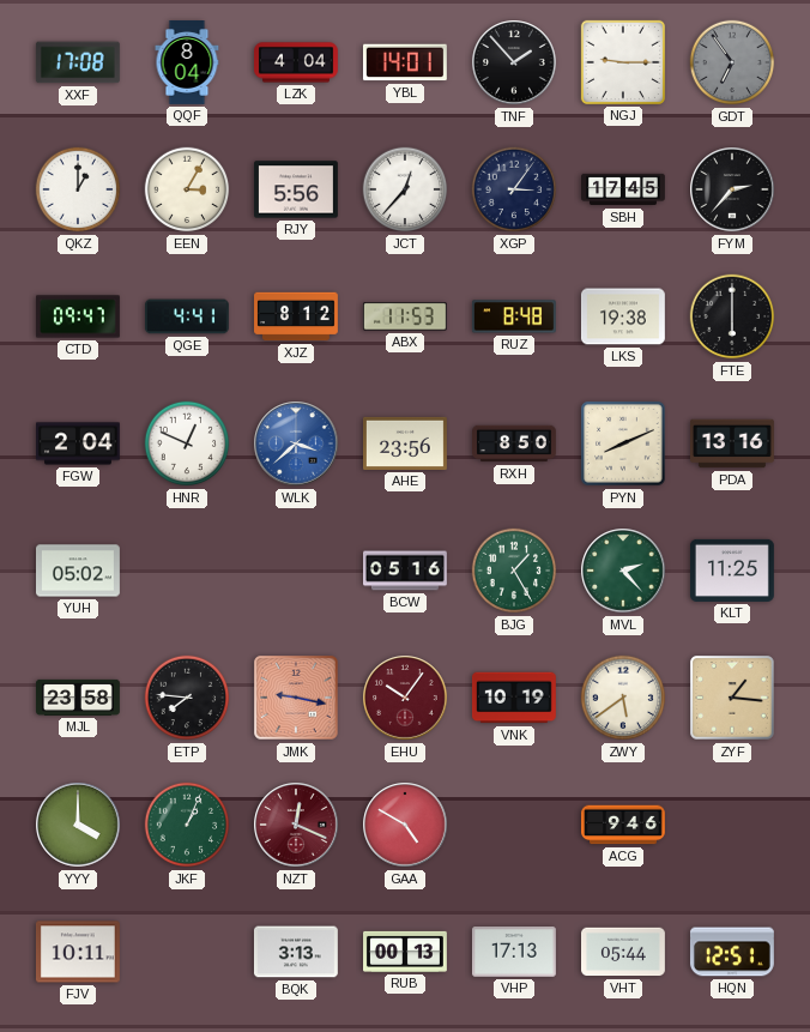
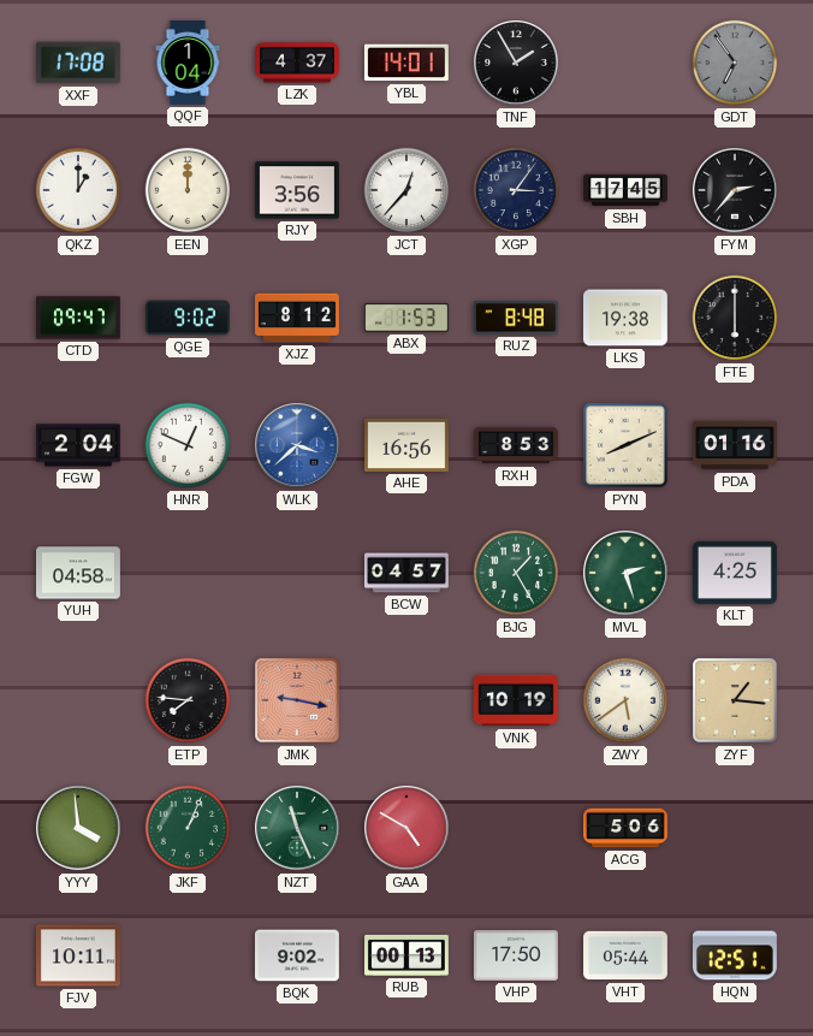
QQF: 8:04 -> 1:04 (188, 64)
LZK: 4:04 -> 4:37 (298, 63)
TNF: 1:53 -> 1:55 (516, 63)
NGJ: 9:15 -> none (623, 62)
EEN: 3:05 -> 12:00 (188, 190)
RJY: 5:56 -> 3:56 (298, 190)
QGE: 4:41 -> 9:02 (188, 318)
ABX: 11:53 -> 1:53 (406, 318)
AHE: 23:56 -> 16:56 (408, 445)
RXH: 8:50 -> 8:53 (517, 445)
PDA: 13:16 -> 01:16 (736, 445)
YUH: 05:02 -> 04:58 (79, 573)
BCW: 05:16 -> 04:57 (408, 573)
MVL: 2:23 -> 2:27 (625, 573)
KLT: 11:25 -> 4:25 (735, 573)
MJL: 23:58 -> none (79, 698)
EHU: 10:06 -> none (405, 698)
YYY: 4:00 -> 3:59 (78, 828)
NZT: 12:19 -> 11:26 (297, 828)
NZT dial: burgundy -> green (297, 828)
ACG: 9:46 -> 5:06 (627, 828)
BQK: 3:13 -> 9:02 (297, 955)
VHP: 17:13 -> 17:50 (516, 955)
